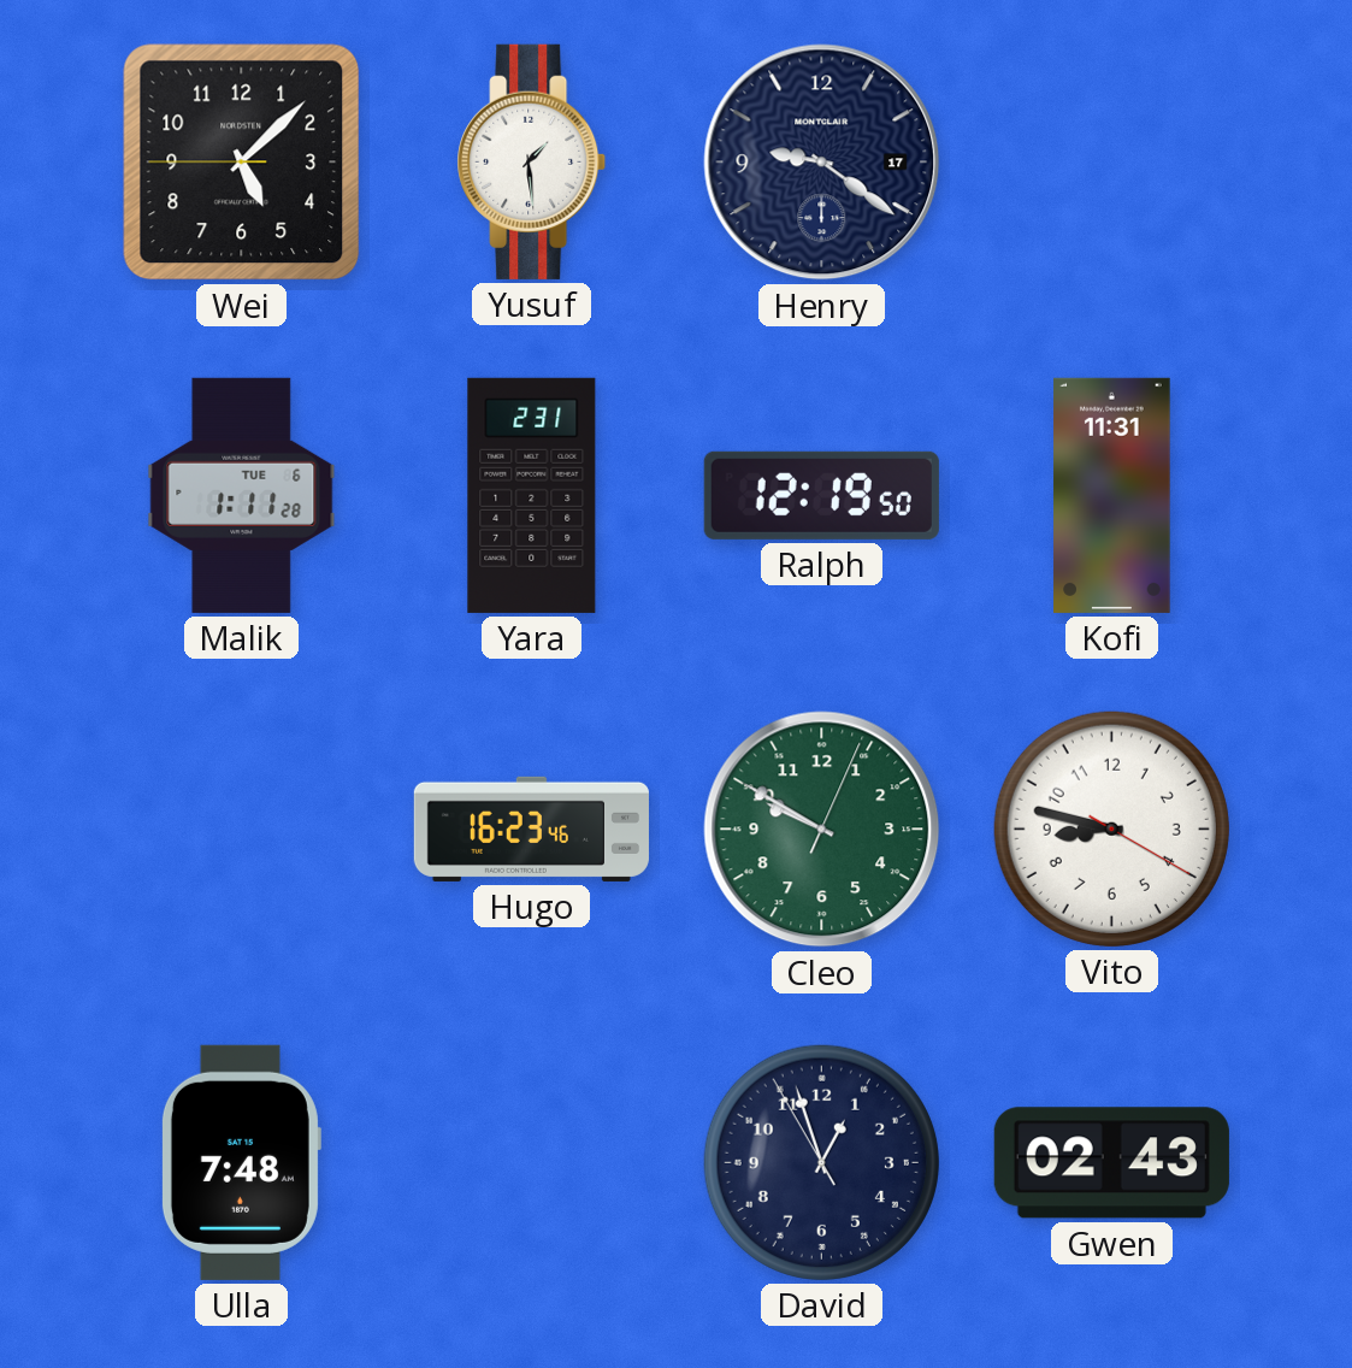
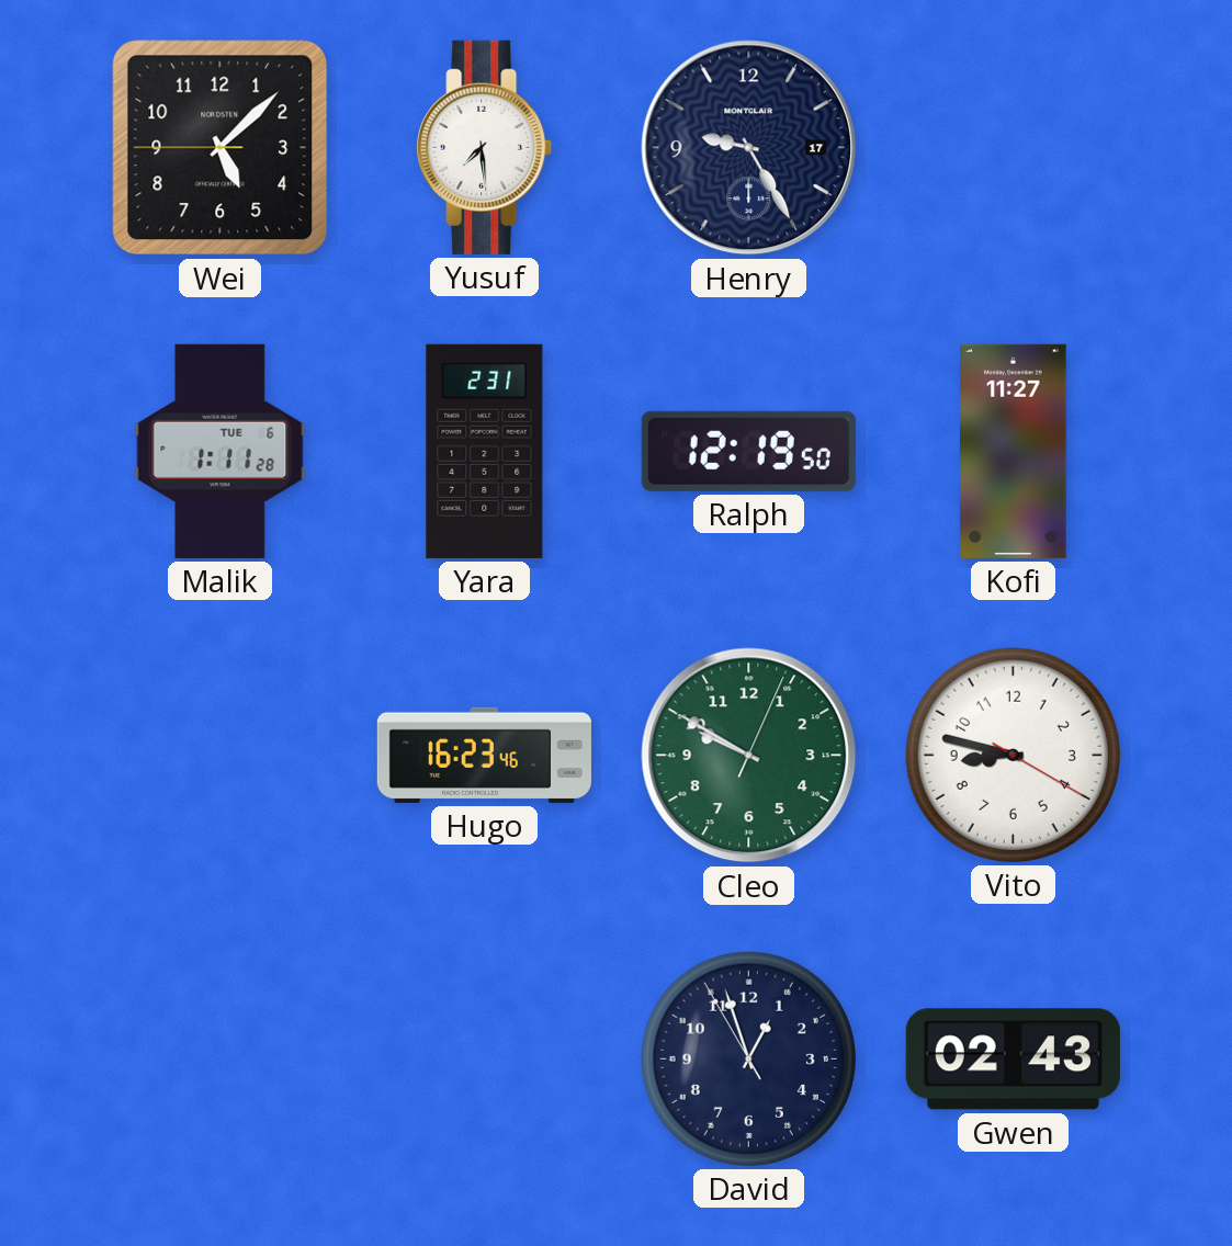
Yusuf: 1:29 -> 7:29 (485, 147)
Henry: 9:21 -> 9:25 (749, 148)
Kofi: 11:31 -> 11:27 (1014, 451)
Ulla: 7:48 -> none (241, 1162)
